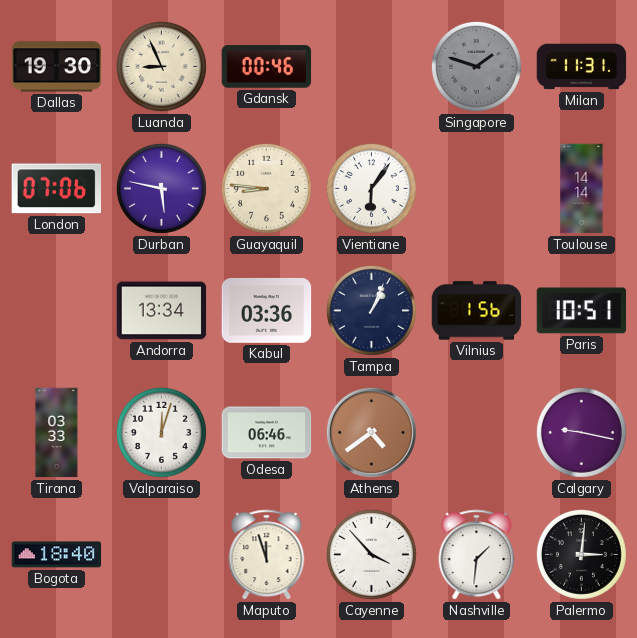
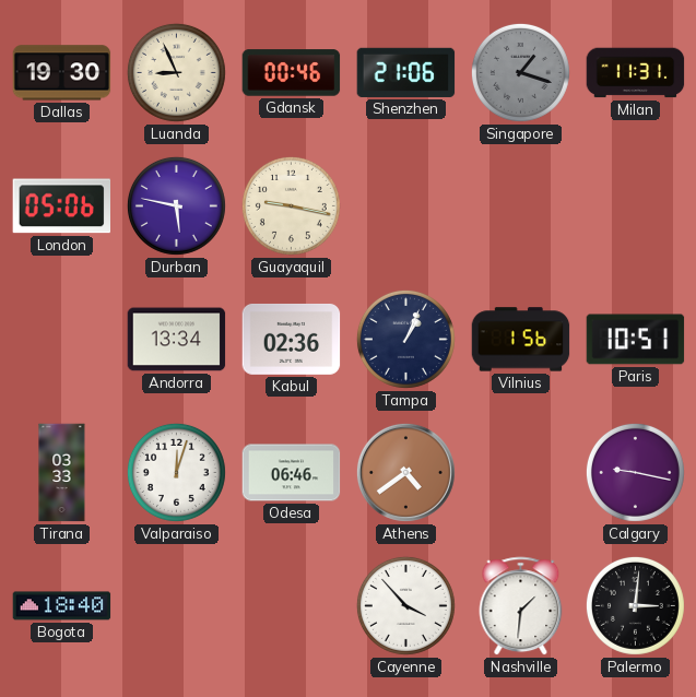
Shenzhen: none -> 21:06 (406, 72)
Singapore: 1:48 -> 1:18 (520, 72)
London: 07:06 -> 05:06 (61, 206)
Guayaquil: 8:46 -> 9:17 (291, 205)
Vientiane: 6:06 -> none (371, 188)
Toulouse: 14:14 -> none (582, 189)
Kabul: 03:36 -> 02:36 (292, 339)
Maputo: 11:57 -> none (267, 555)
